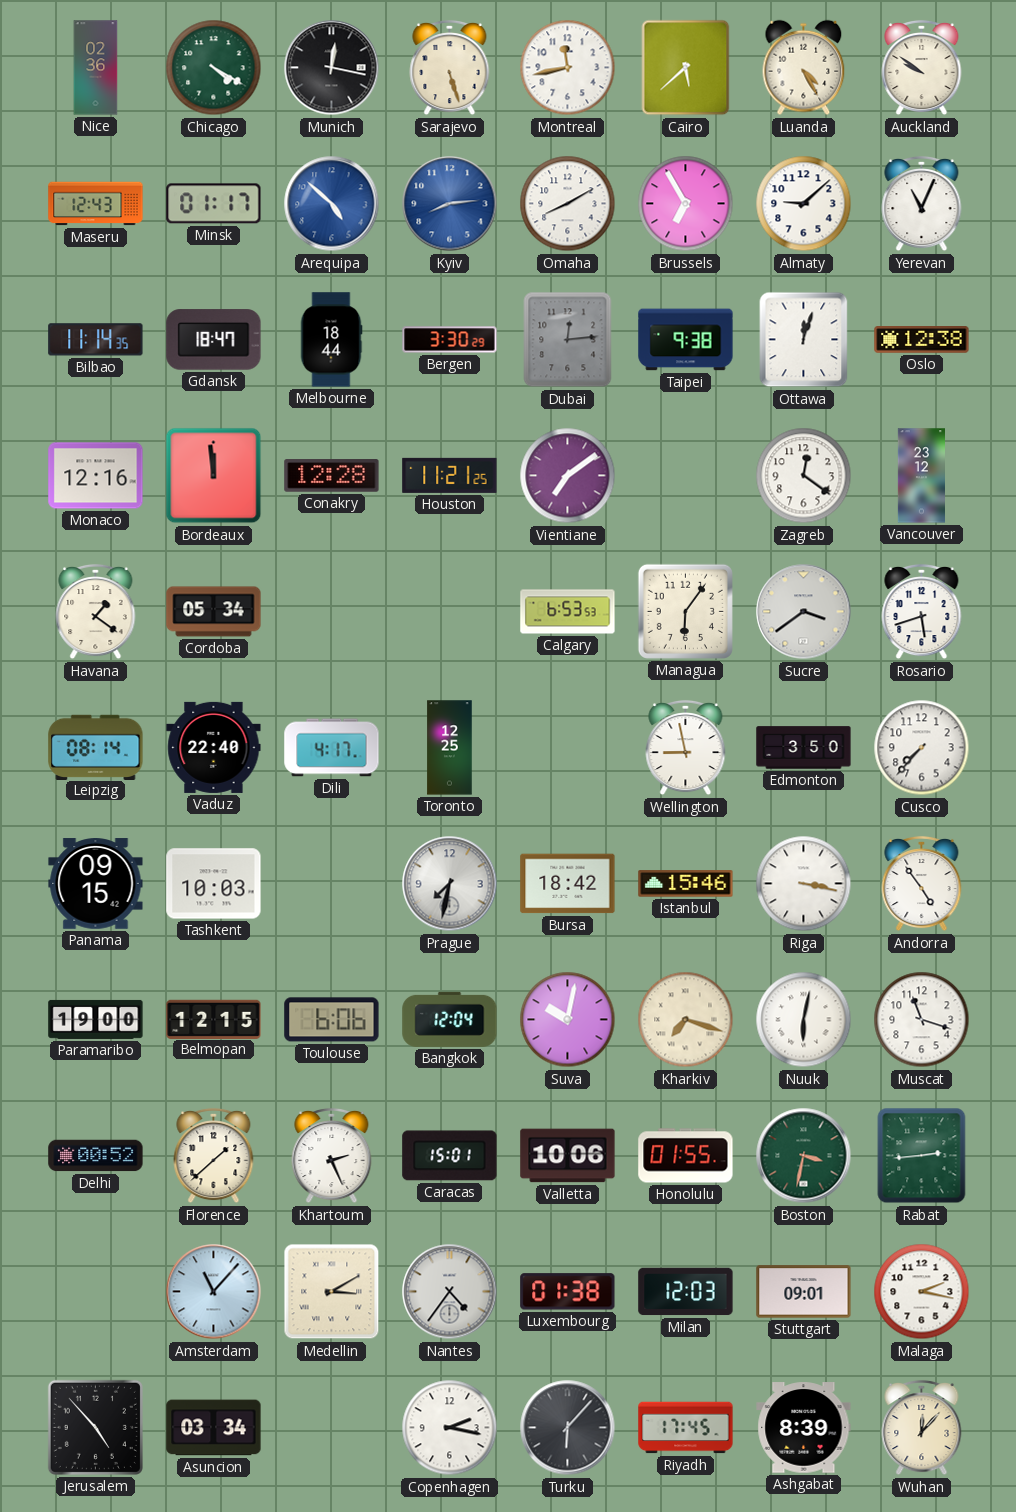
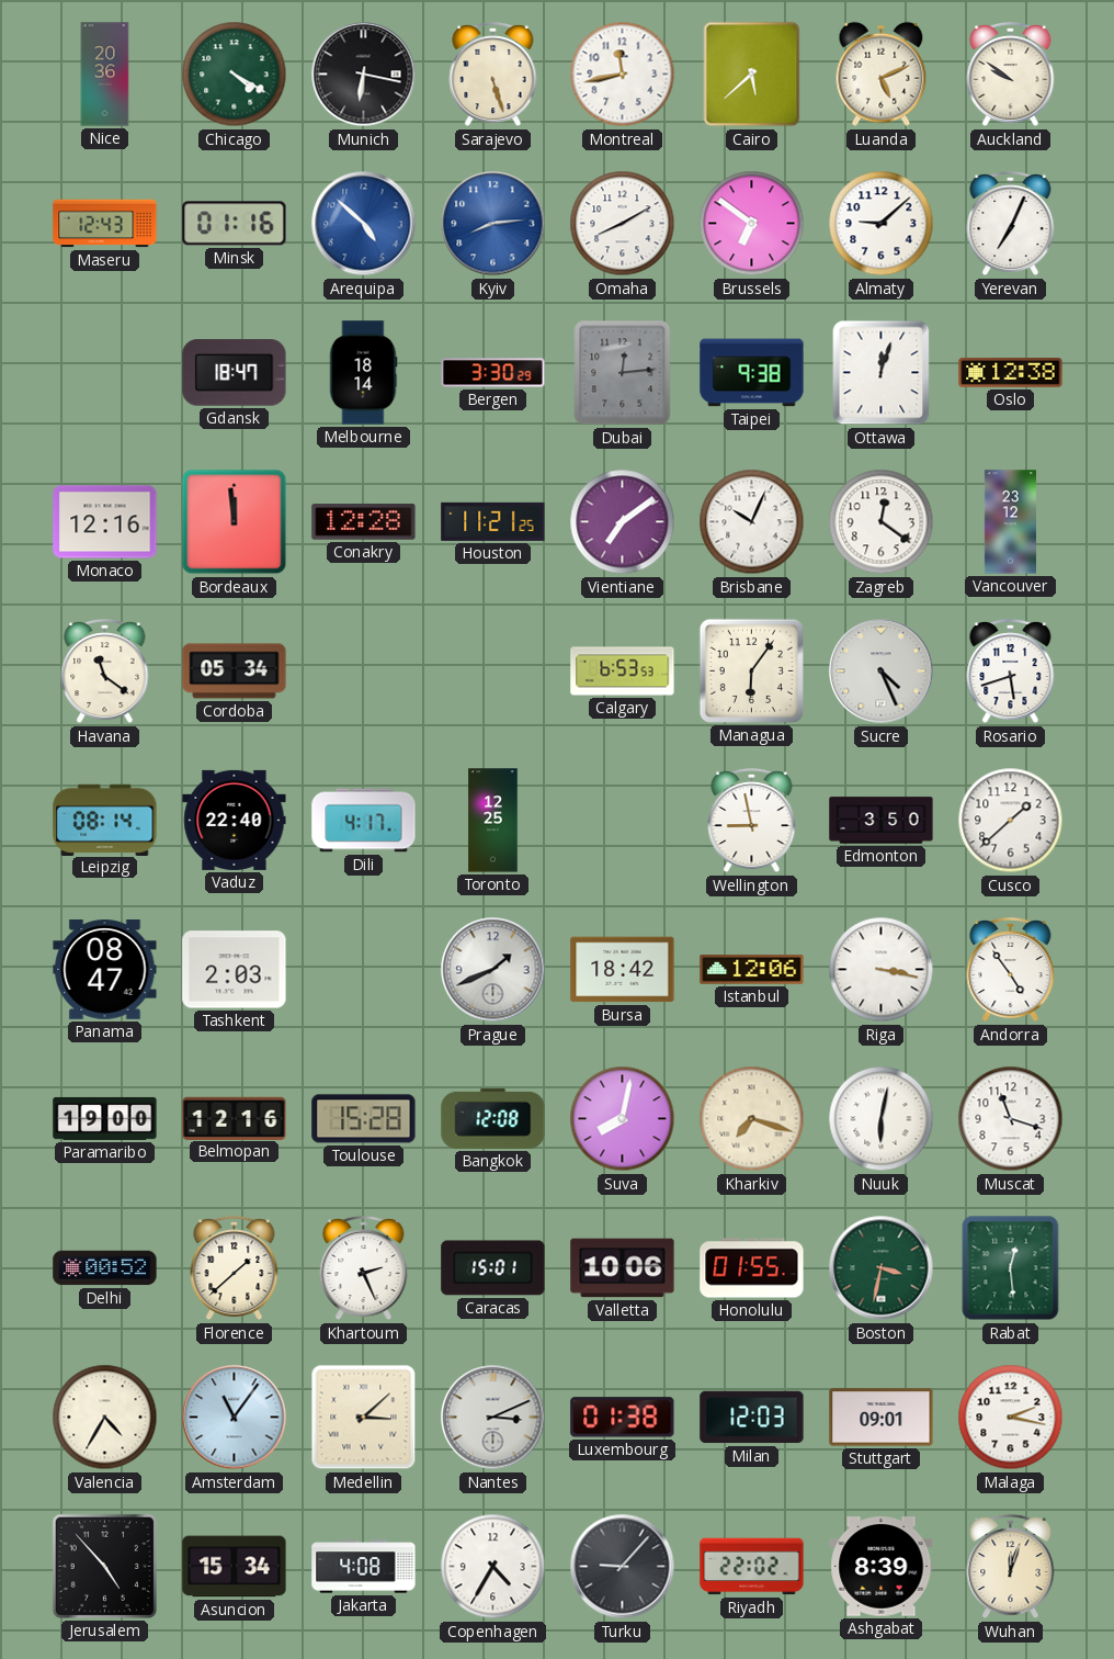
Nice: 02:36 -> 20:36 (105, 75)
Munich: 12:17 -> 6:17 (364, 75)
Luanda: 4:25 -> 5:11 (882, 75)
Minsk: 01:17 -> 01:16 (235, 224)
Brussels: 6:55 -> 6:51 (752, 224)
Yerevan: 11:04 -> 7:04 (1011, 224)
Bilbao: 11:14 -> none (96, 340)
Melbourne: 18:44 -> 18:14 (363, 373)
Brisbane: none -> 10:04 (752, 522)
Havana: 1:21 -> 11:21 (105, 672)
Sucre: 3:39 -> 4:26 (882, 672)
Cusco: 7:37 -> 1:38 (1011, 821)
Panama: 09:15 -> 08:47 (105, 970)
Tashkent: 10:03 -> 2:03 (235, 970)
Prague: 7:32 -> 1:41 (493, 970)
Istanbul: 15:46 -> 12:06 (752, 970)
Belmopan: 12:15 -> 12:16 (235, 1118)
Toulouse: 6:06 -> 15:28 (364, 1119)
Bangkok: 12:04 -> 12:08 (493, 1118)
Suva: 10:02 -> 8:02 (623, 1119)
Rabat: 2:44 -> 12:29 (1011, 1268)
Valencia: none -> 4:35 (105, 1418)
Amsterdam: 11:07 -> 11:06 (235, 1418)
Medellin: 3:10 -> 3:08 (364, 1418)
Nantes: 4:36 -> 3:11 (493, 1418)
Asuncion: 03:34 -> 15:34 (235, 1567)
Jakarta: none -> 4:08 (364, 1567)
Copenhagen: 2:17 -> 4:35 (493, 1567)
Turku: 6:07 -> 9:07 (623, 1567)
Riyadh: 17:45 -> 22:02 (752, 1567)
Wuhan: 12:07 -> 12:03 (1011, 1567)
